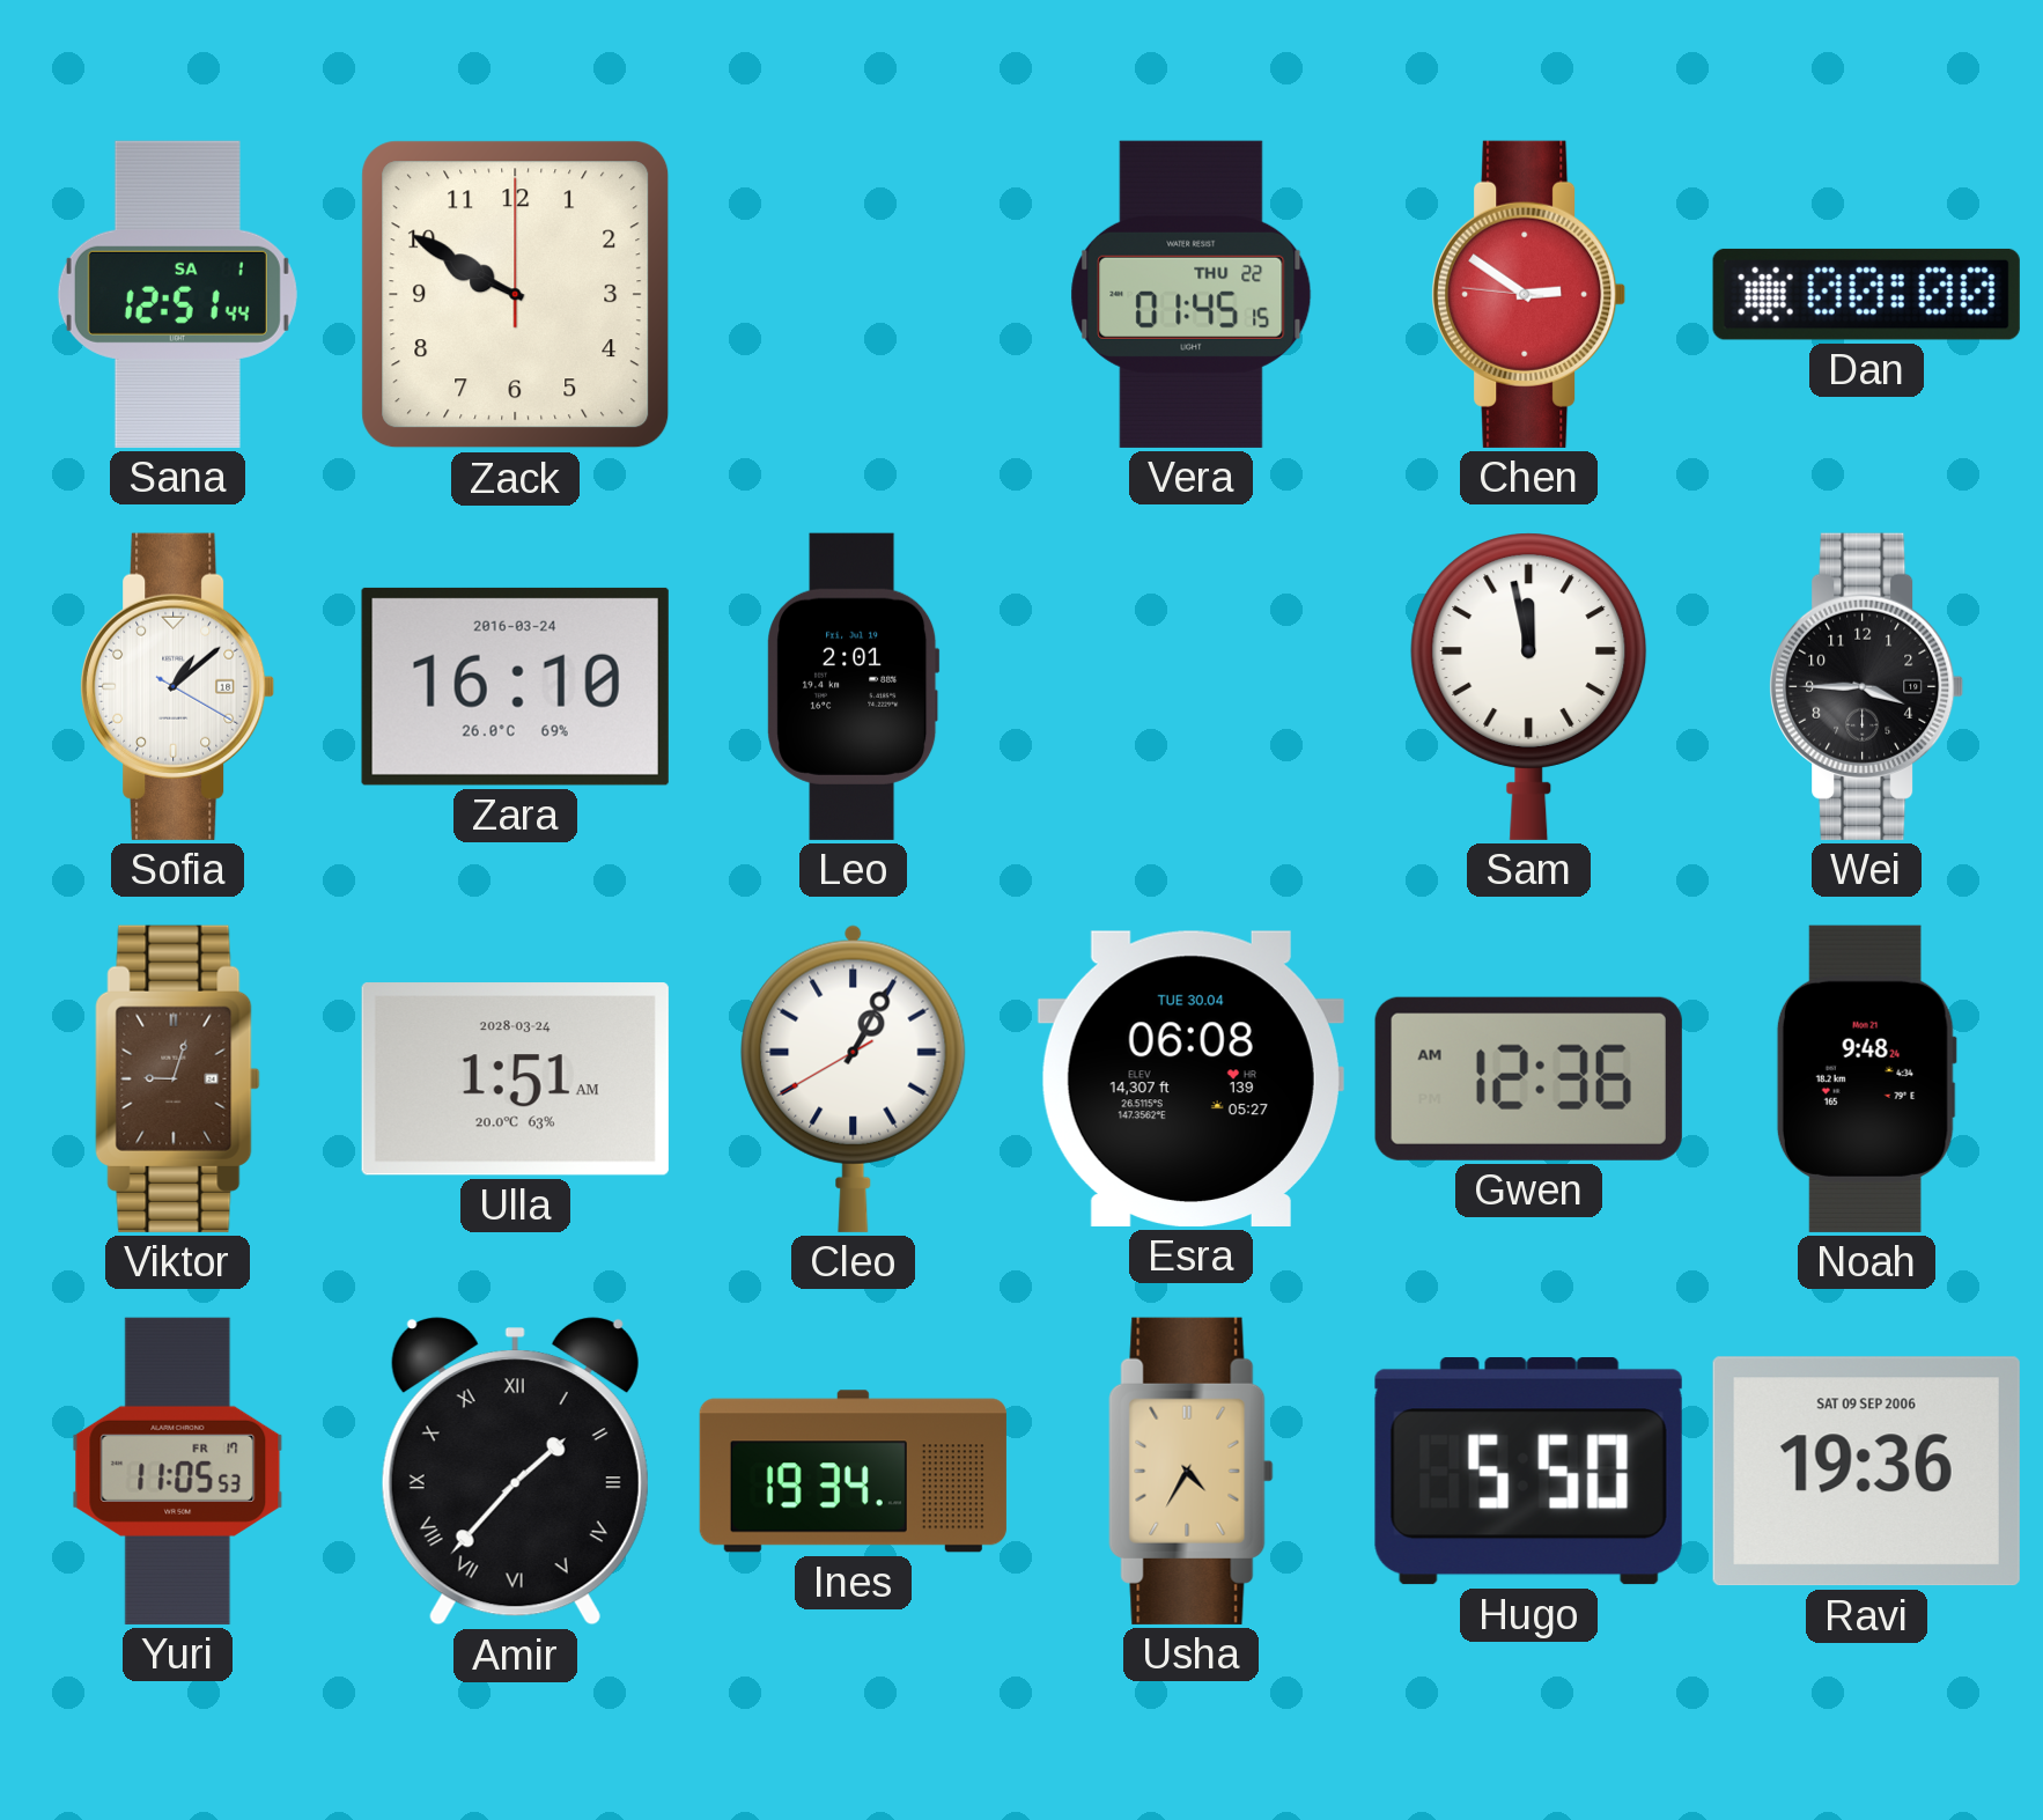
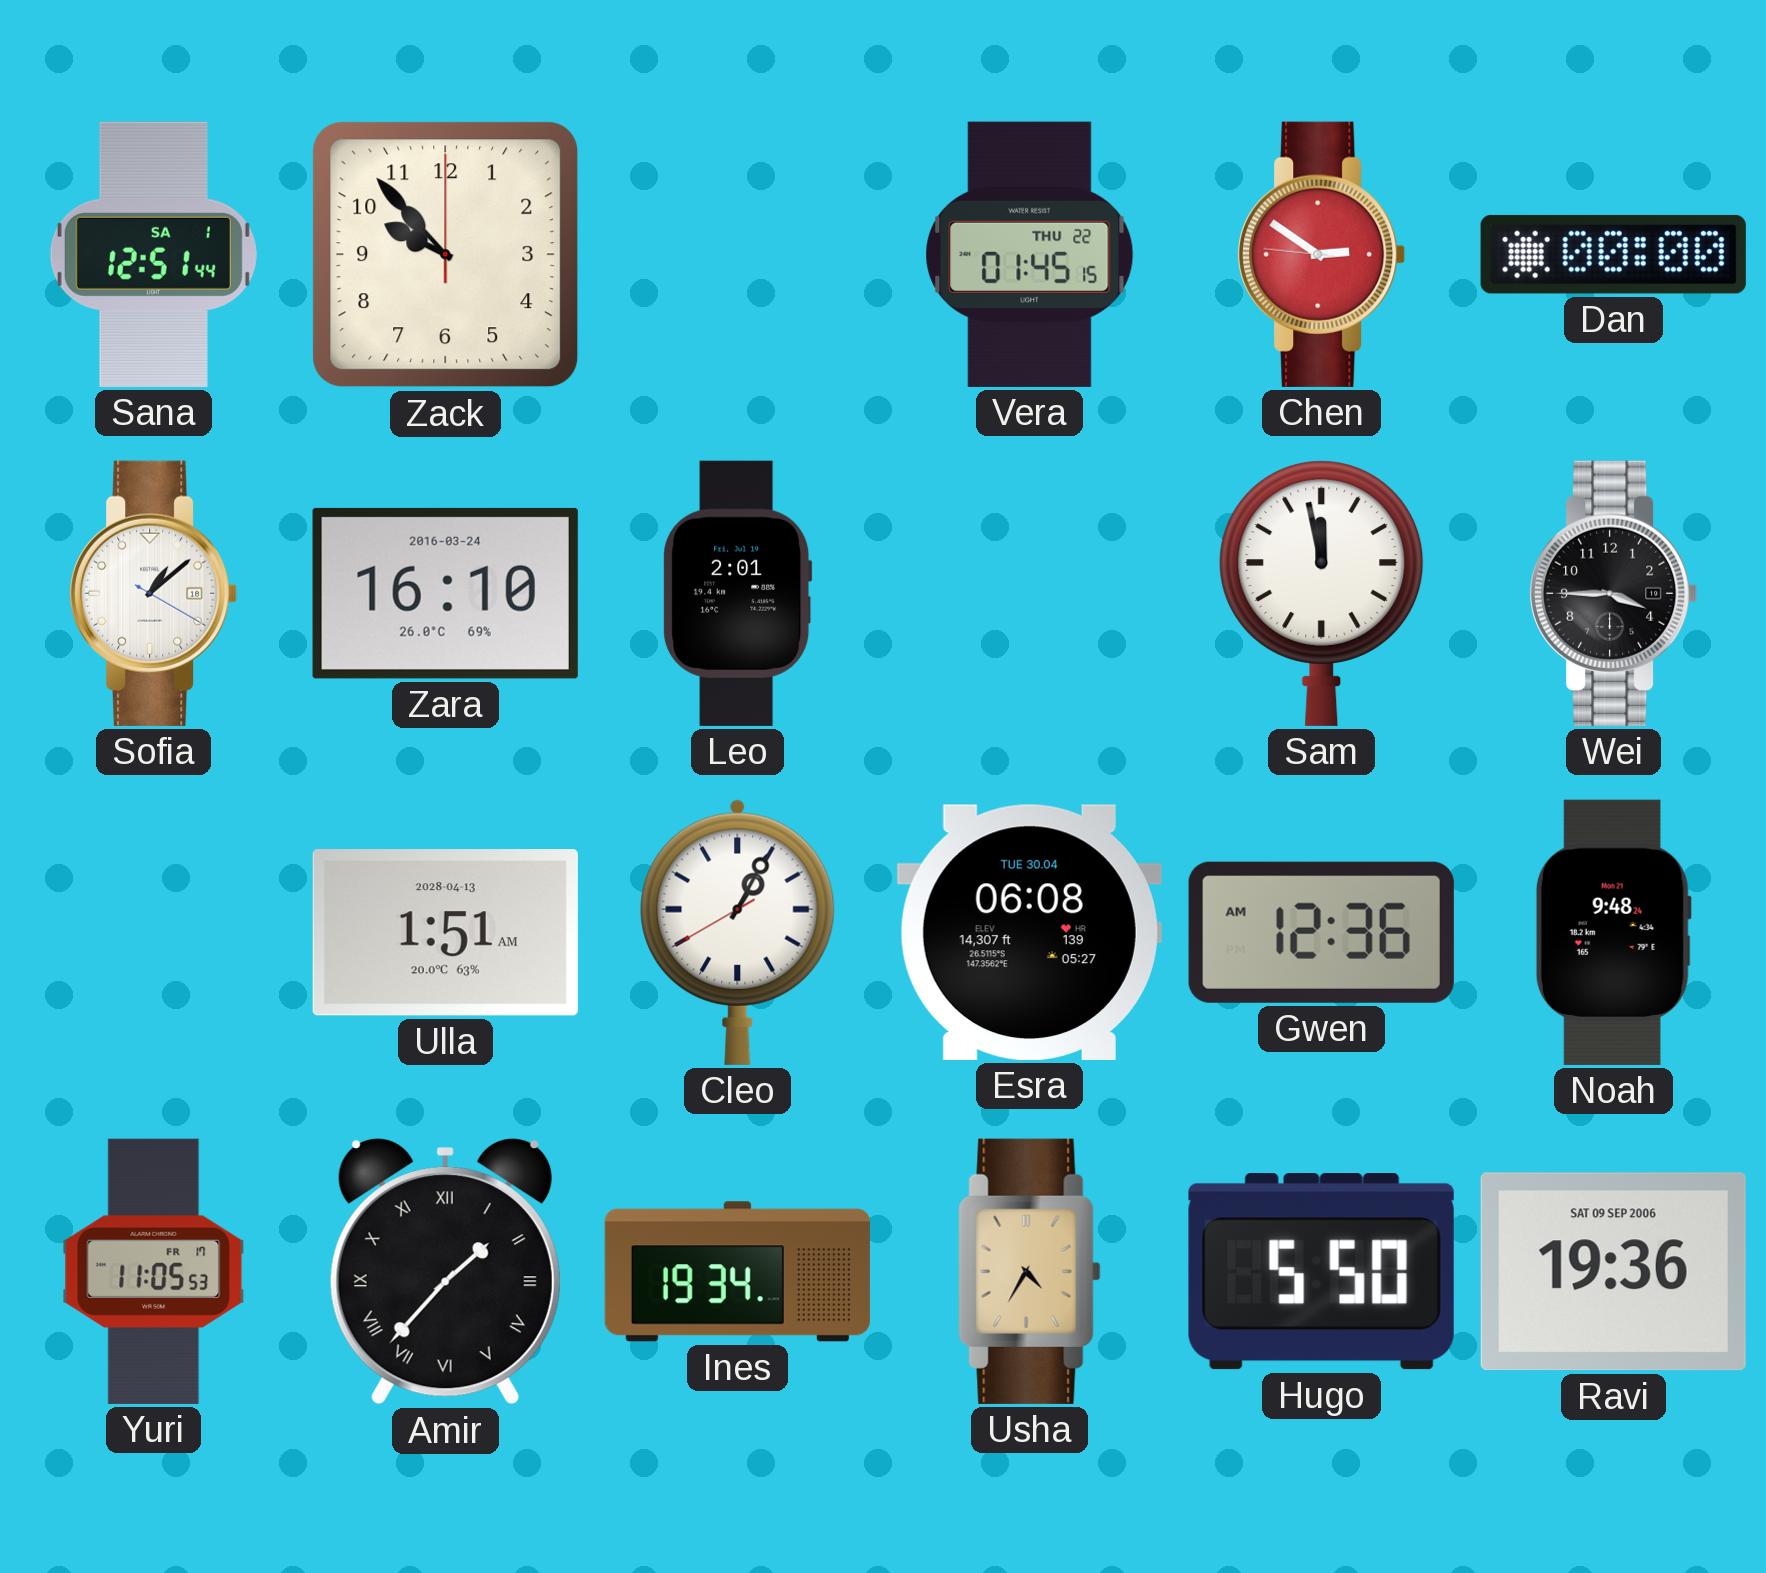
Zack: 9:50 -> 9:53 (446, 255)
Viktor: 9:03 -> none (178, 1078)
Ulla date: 2028-03-24 -> 2028-04-13 (445, 933)
